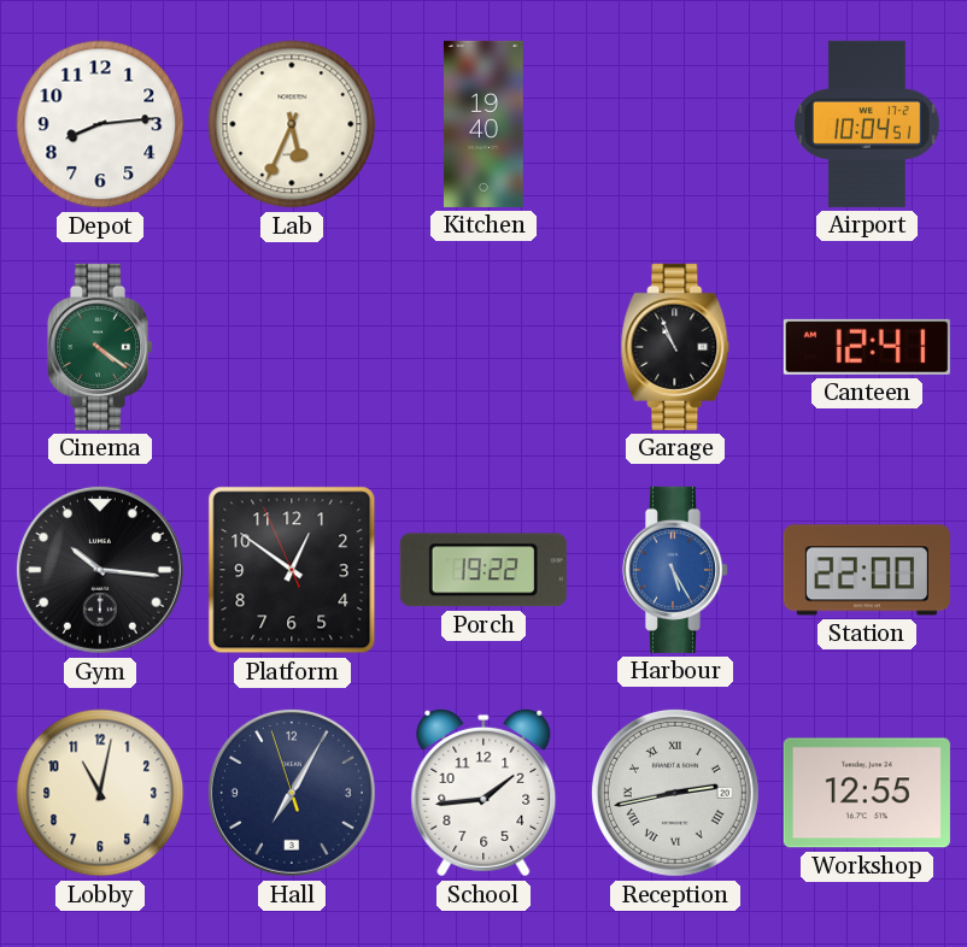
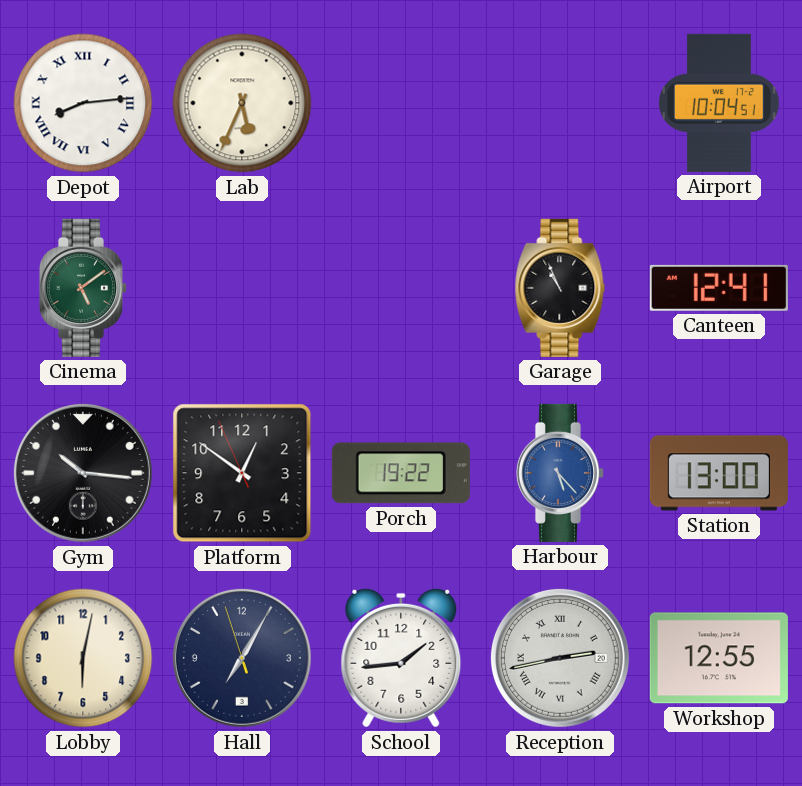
Depot numerals: Arabic -> Roman (83, 103)
Kitchen: 19:40 -> none (485, 124)
Cinema: 4:21 -> 5:09 (82, 288)
Harbour: 5:25 -> 5:23 (559, 473)
Station: 22:00 -> 13:00 (719, 473)
Lobby: 11:02 -> 6:02 (83, 658)
